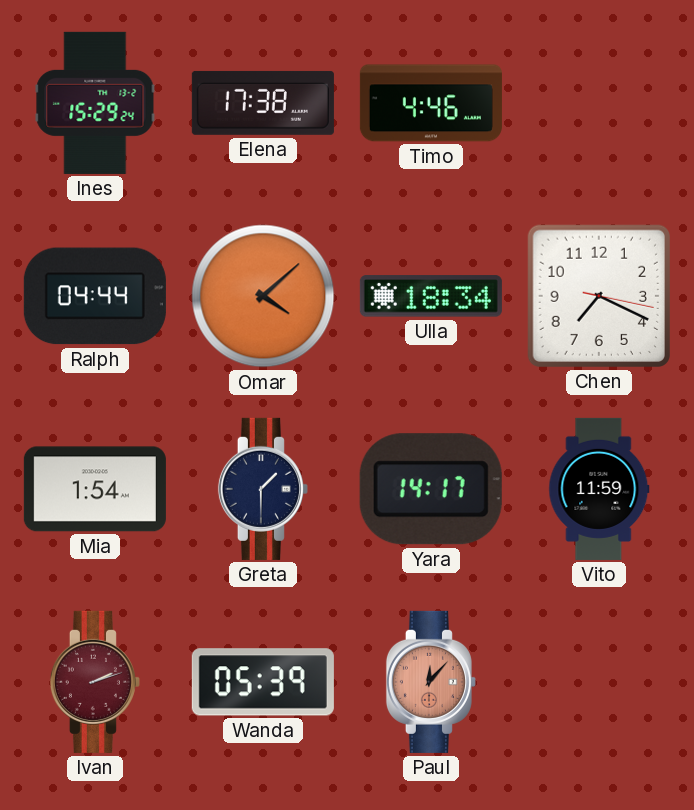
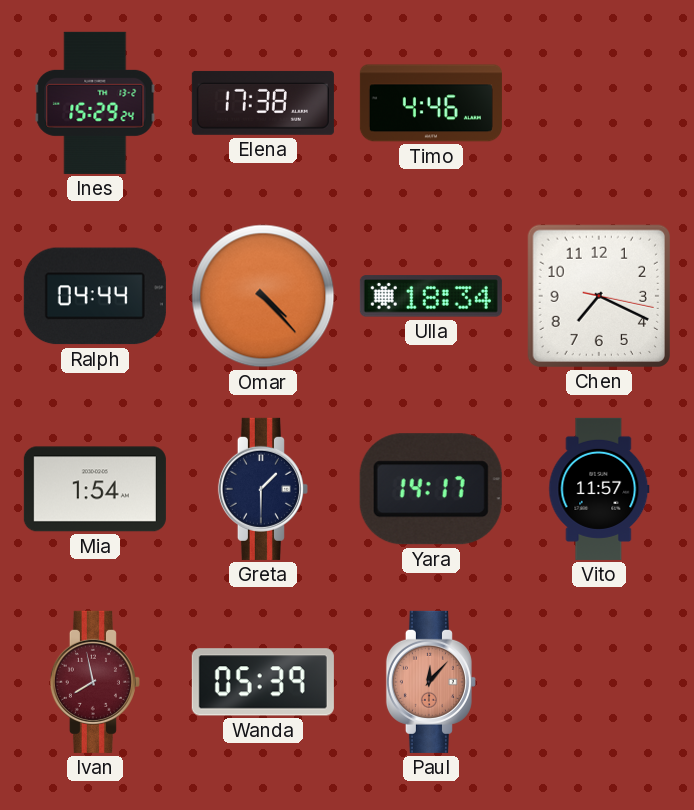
Omar: 4:08 -> 4:23 (263, 296)
Vito: 11:59 -> 11:57 (599, 489)
Ivan: 2:12 -> 7:58 (95, 682)
